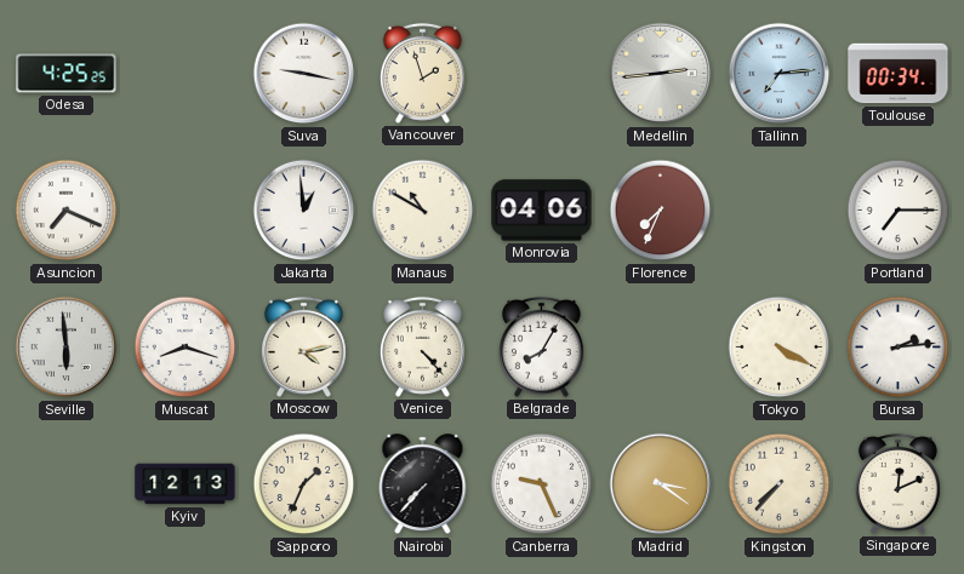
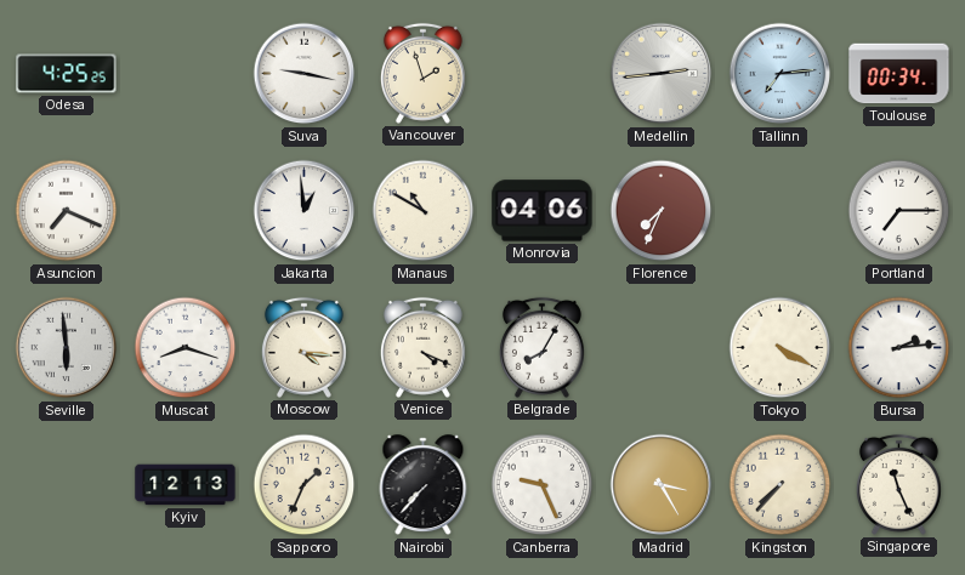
Moscow: 4:13 -> 4:16 (303, 347)
Venice: 4:23 -> 4:19 (422, 347)
Madrid: 3:21 -> 3:25 (662, 485)
Singapore: 12:11 -> 11:26 (898, 484)
